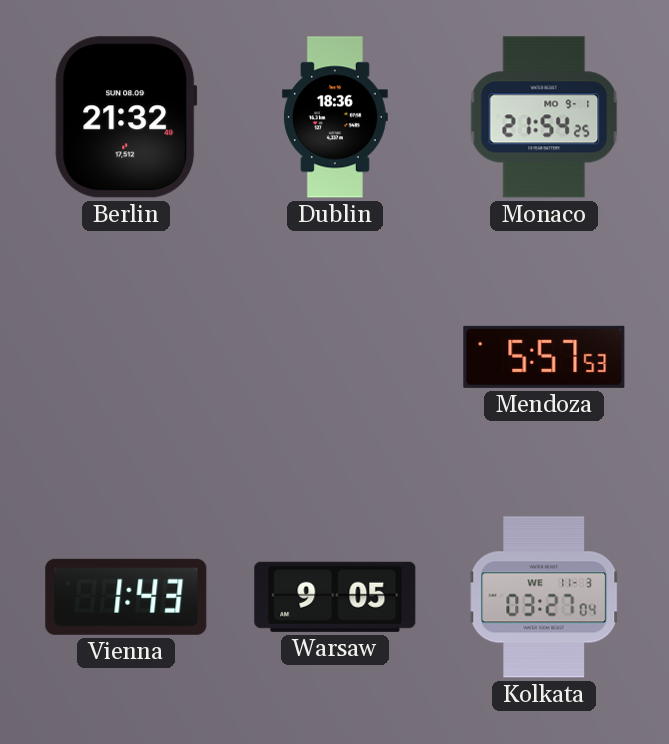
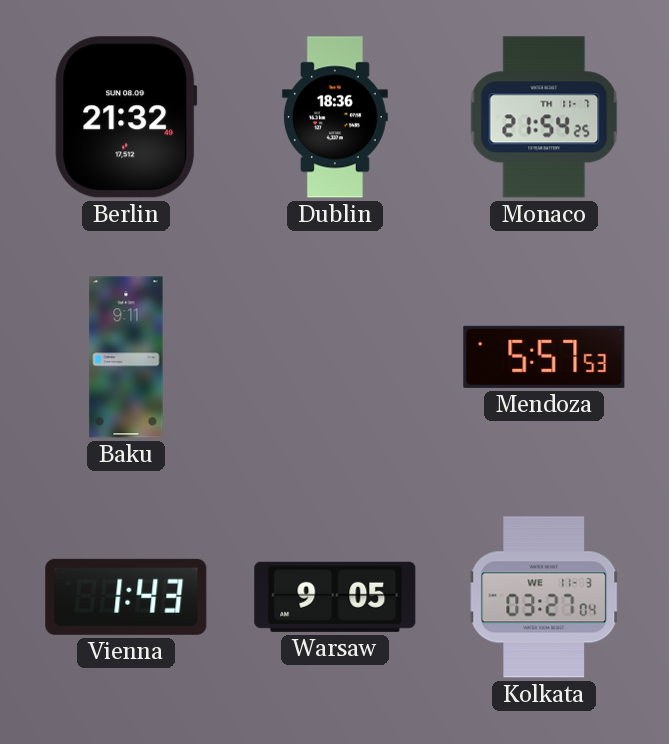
Monaco date: MO 9-1 -> TH 11-7 (544, 117)
Baku: none -> 9:11 (126, 357)
